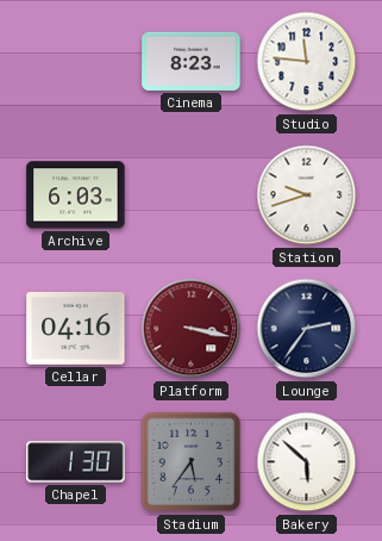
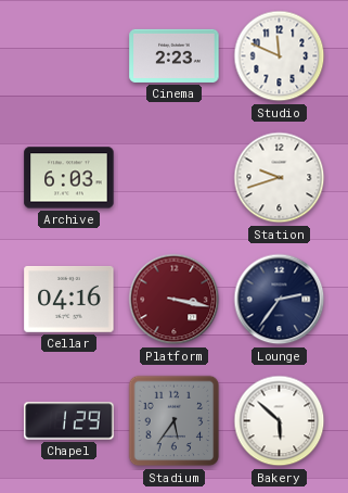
Cinema: 8:23 -> 2:23 (175, 55)
Studio: 11:46 -> 11:49 (280, 56)
Chapel: 1:30 -> 1:29 (69, 421)
